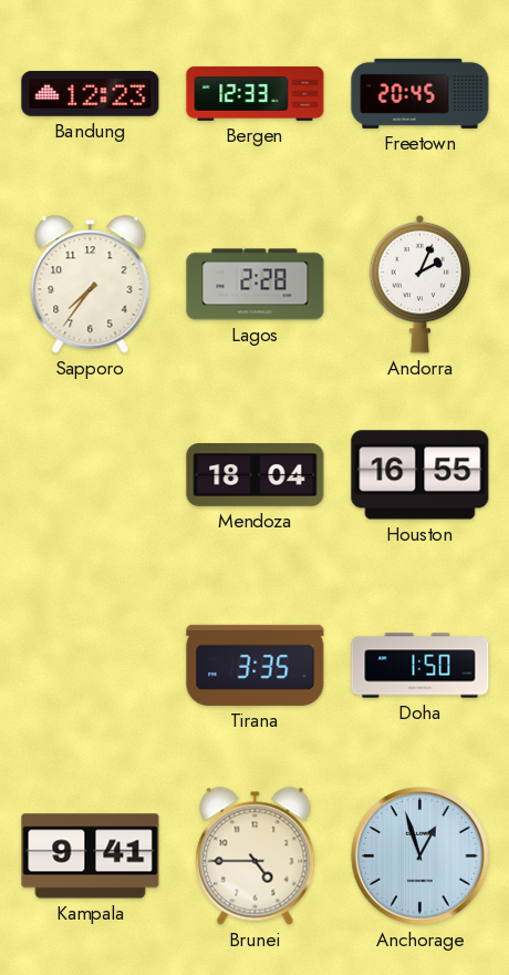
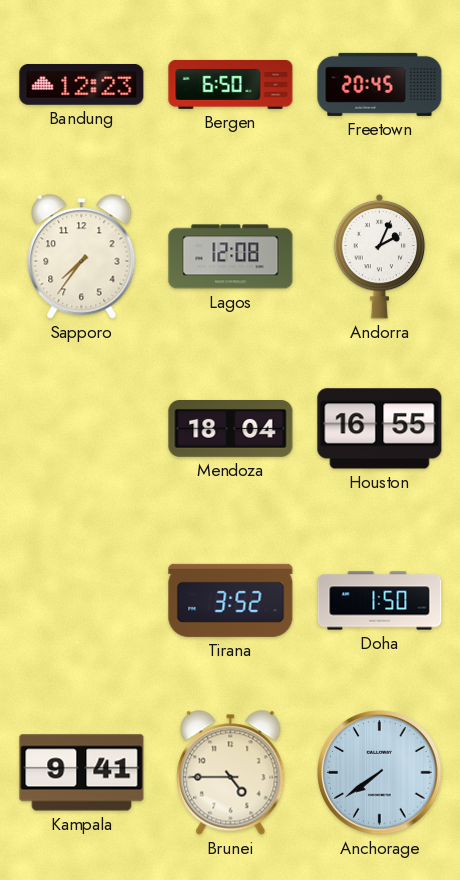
Bergen: 12:33 -> 6:50 (231, 84)
Lagos: 2:28 -> 12:08 (231, 257)
Tirana: 3:35 -> 3:52 (231, 600)
Anchorage: 12:57 -> 7:39 (380, 773)
